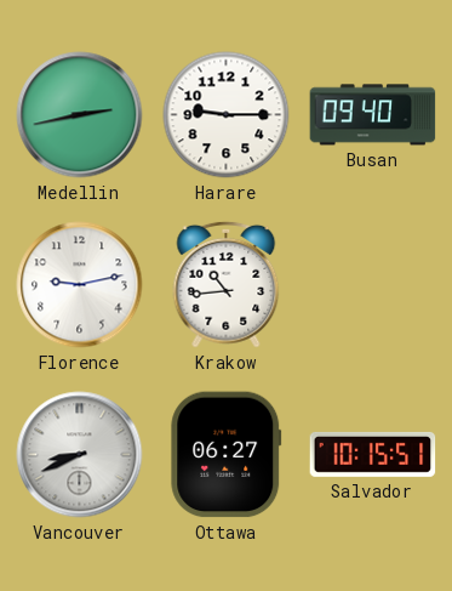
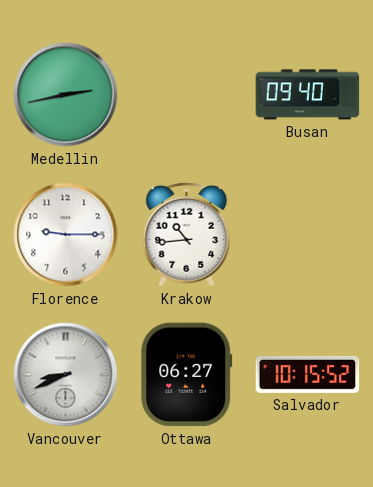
Harare: 9:15 -> none (227, 115)
Florence: 9:13 -> 9:15 (66, 235)
Salvador: 10:15:51 -> 10:15:52 (308, 374)
